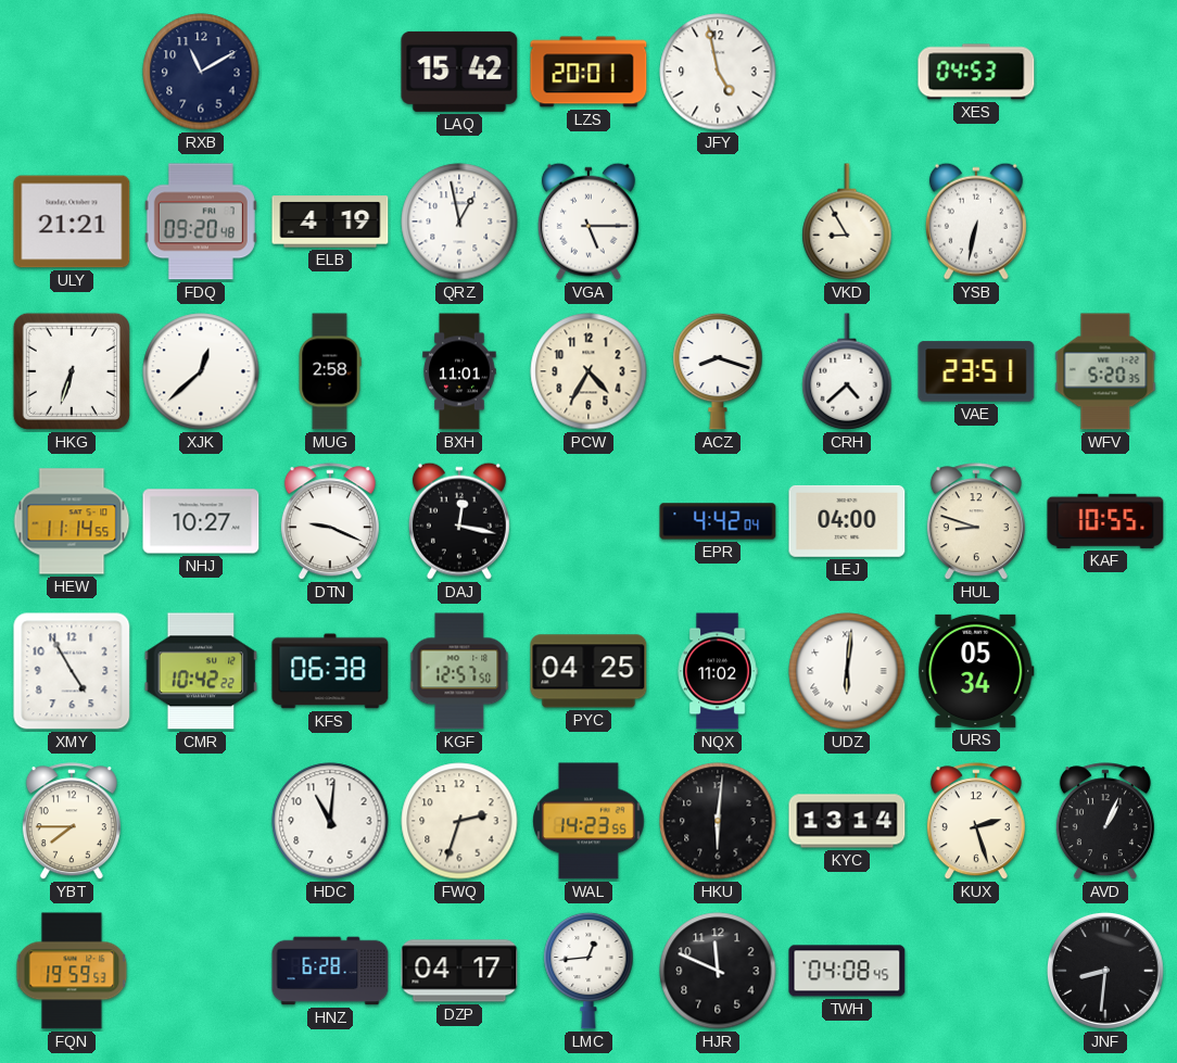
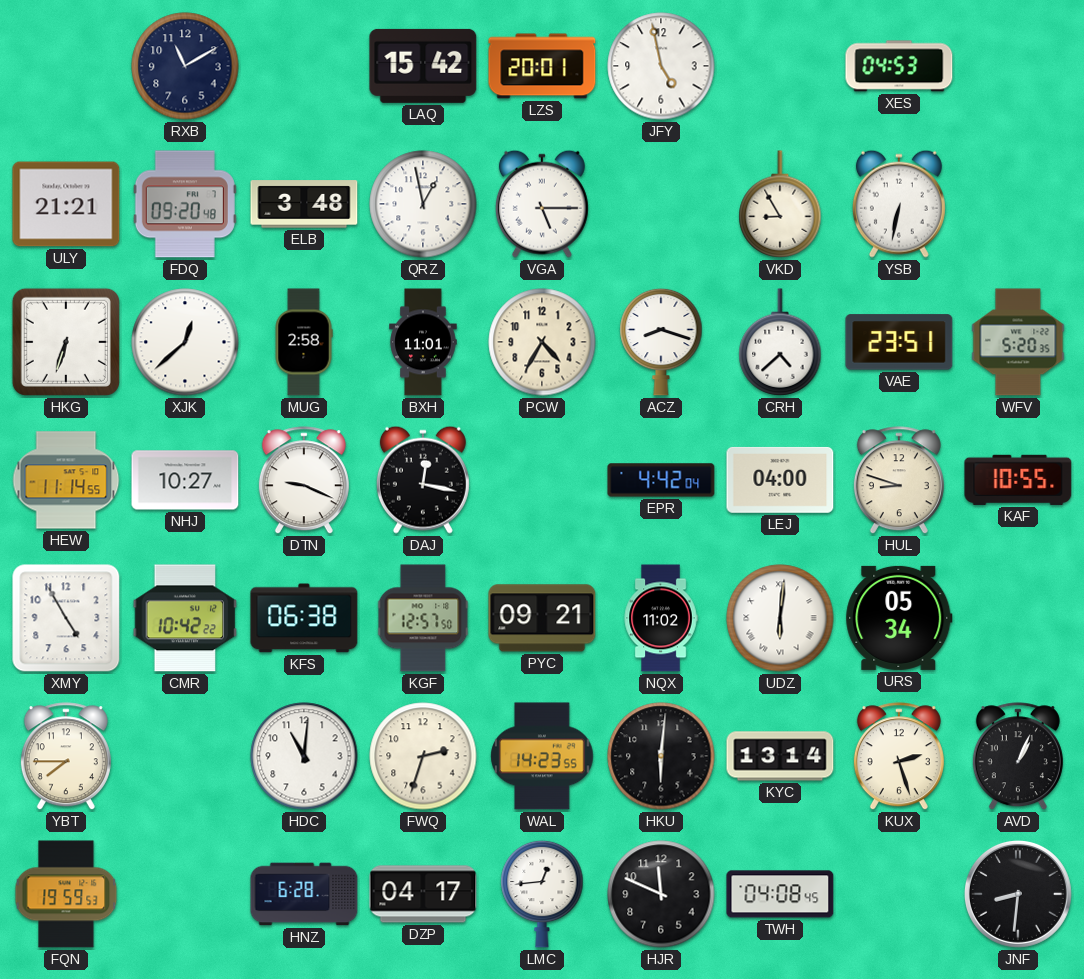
ELB: 4:19 -> 3:48 (304, 204)
PYC: 04:25 -> 09:21 (542, 618)
